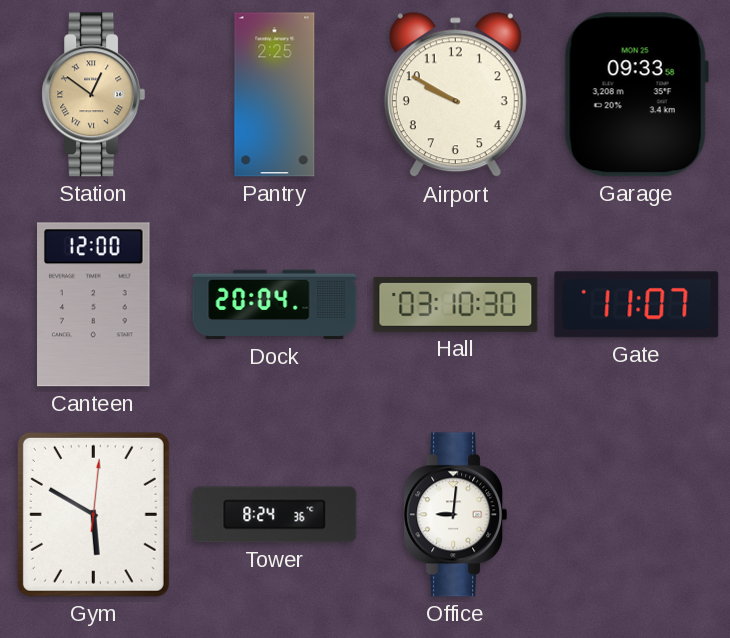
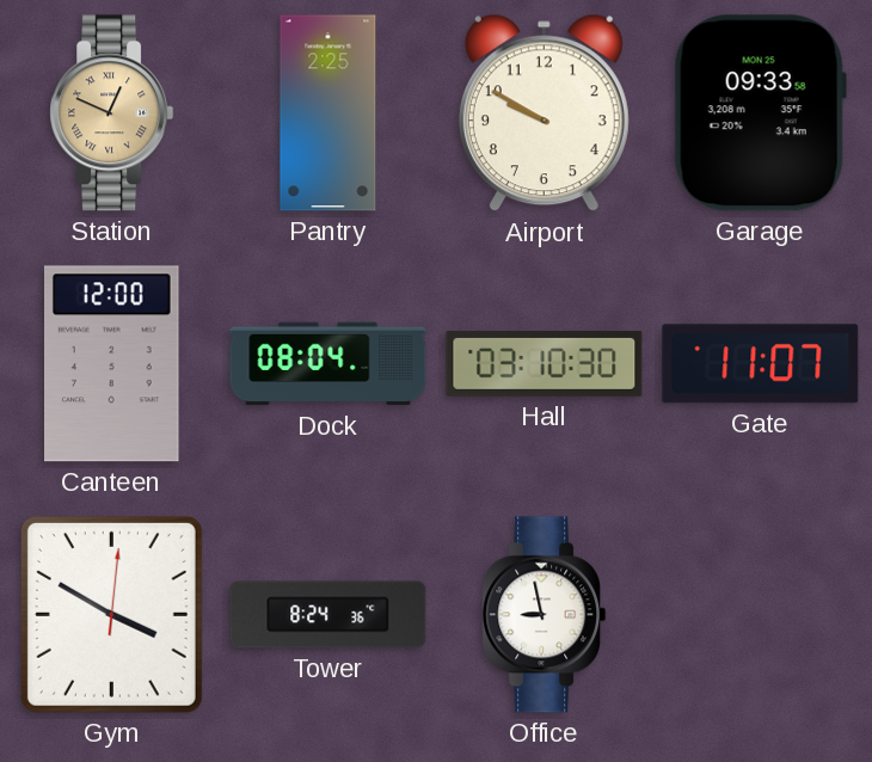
Station: 12:51 -> 12:49 (112, 113)
Dock: 20:04 -> 08:04 (328, 364)
Gym: 5:50 -> 3:50 (111, 614)
Office: 9:01 -> 8:58 (545, 615)
